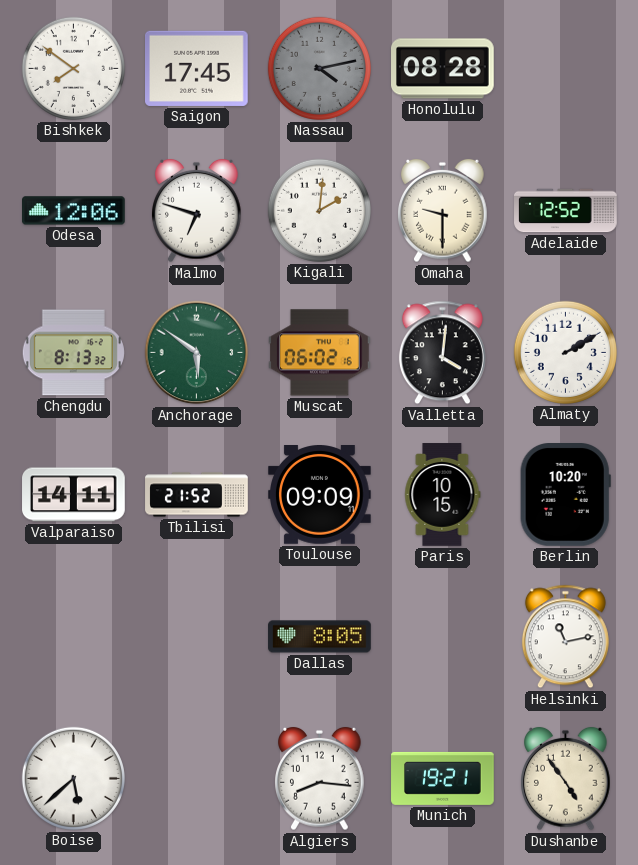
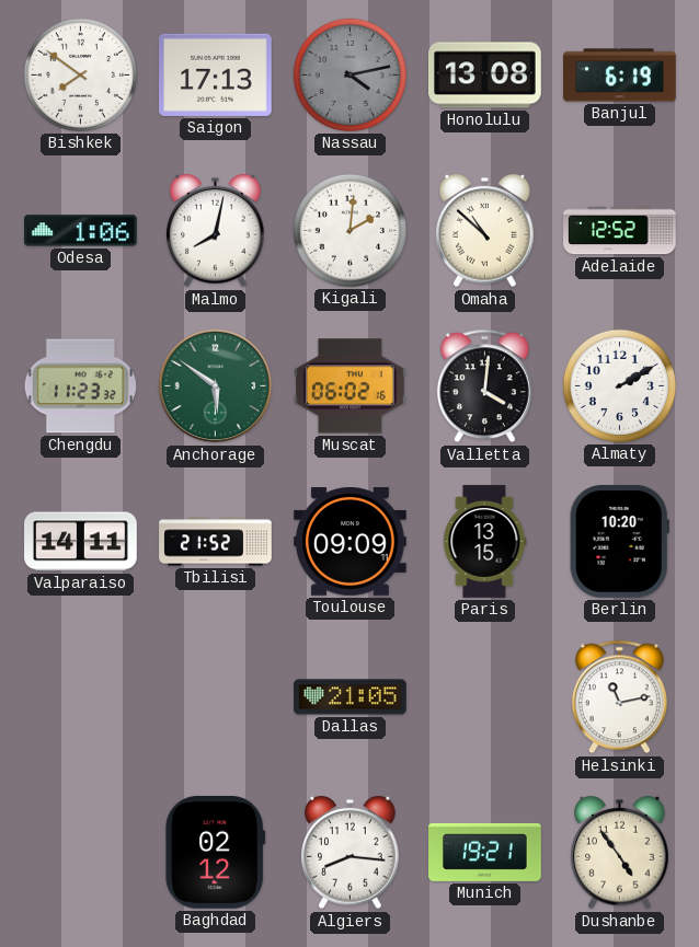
Saigon: 17:45 -> 17:13 (216, 74)
Honolulu: 08:28 -> 13:08 (485, 76)
Banjul: none -> 6:19 (620, 76)
Odesa: 12:06 -> 1:06 (81, 231)
Malmo: 6:48 -> 8:02 (216, 231)
Omaha: 9:30 -> 10:52 (485, 231)
Chengdu: 8:13 -> 11:23 (80, 386)
Paris: 10:15 -> 13:15 (485, 542)
Dallas: 8:05 -> 21:05 (351, 697)
Boise: 5:38 -> none (73, 778)
Baghdad: none -> 02:12 (216, 852)
